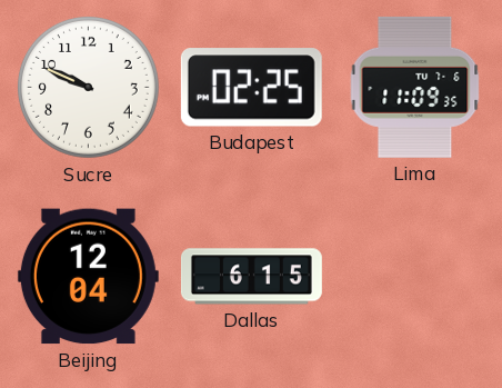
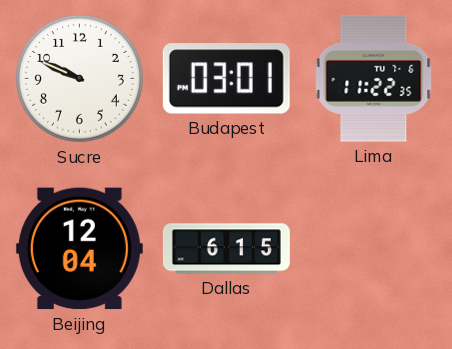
Budapest: 02:25 -> 03:01 (226, 79)
Lima: 11:09 -> 11:22 (374, 78)
